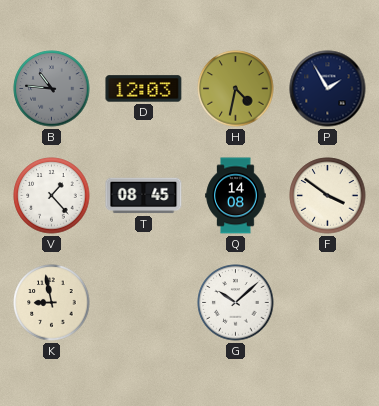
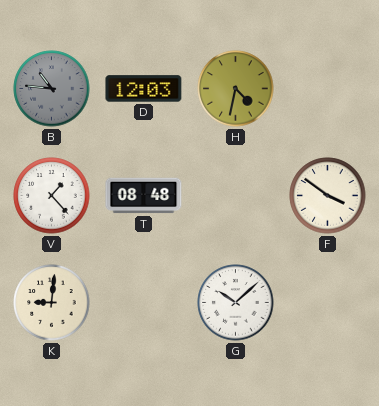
P: 1:55 -> none (328, 89)
T: 08:45 -> 08:48 (144, 196)
Q: 14:08 -> none (236, 196)
K: 8:58 -> 9:01 (52, 303)
